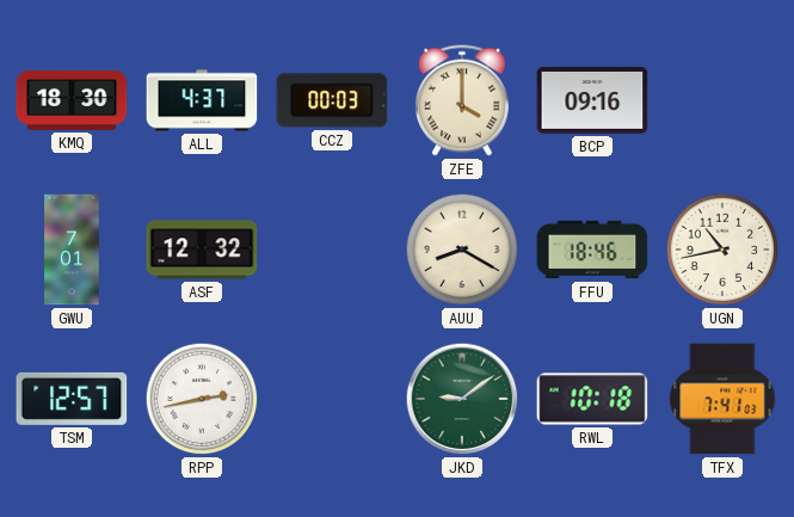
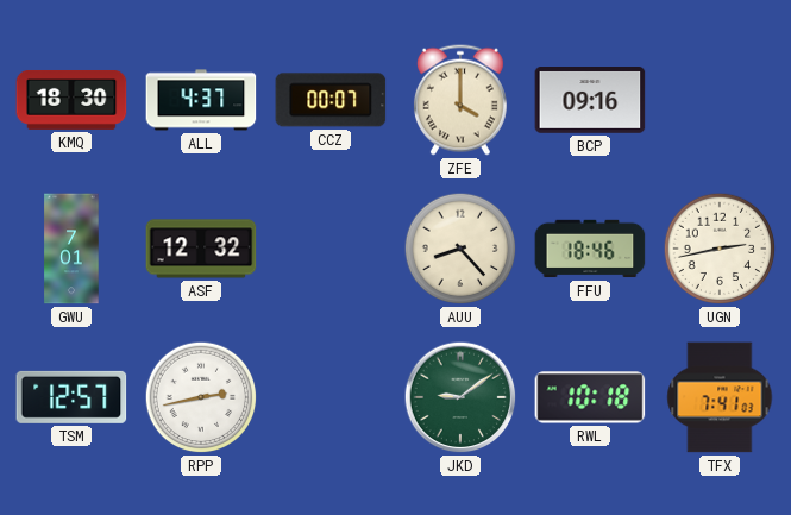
CCZ: 00:03 -> 00:07 (331, 100)
AUU: 8:20 -> 8:23 (460, 249)
UGN: 10:43 -> 2:43 (720, 249)
